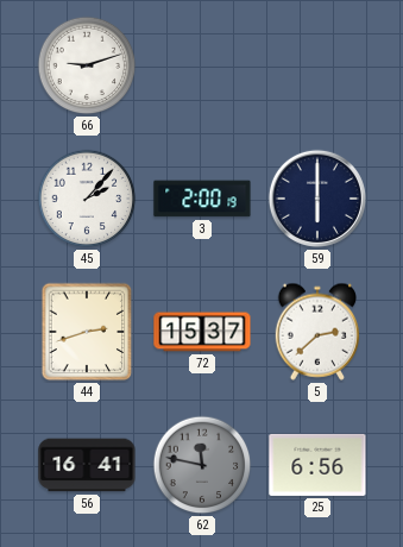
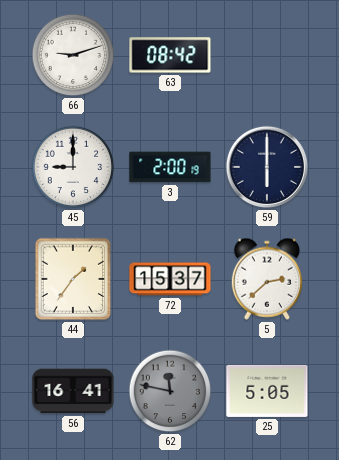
63: none -> 08:42 (170, 55)
45: 2:07 -> 9:00 (73, 167)
44: 2:42 -> 1:36 (73, 279)
25: 6:56 -> 5:05 (267, 391)
